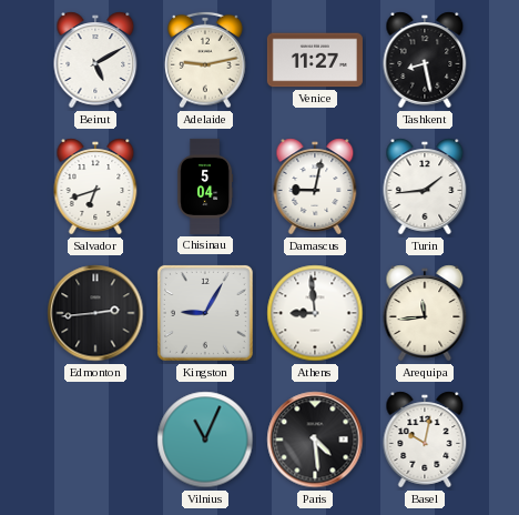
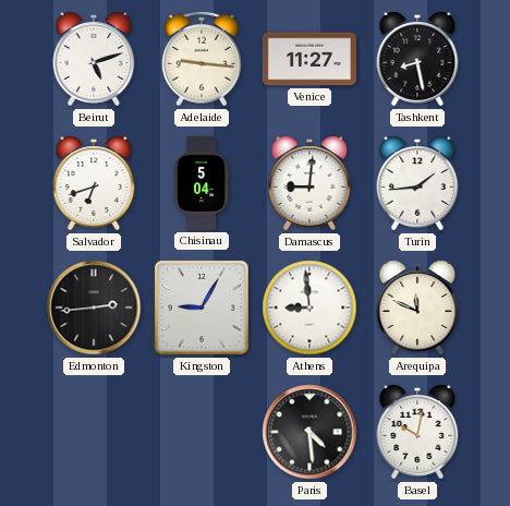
Beirut: 5:10 -> 5:12 (94, 59)
Adelaide: 9:13 -> 9:16 (202, 59)
Damascus: 9:02 -> 9:01 (309, 183)
Arequipa: 11:44 -> 11:49 (417, 308)
Vilnius: 11:04 -> none (205, 440)
